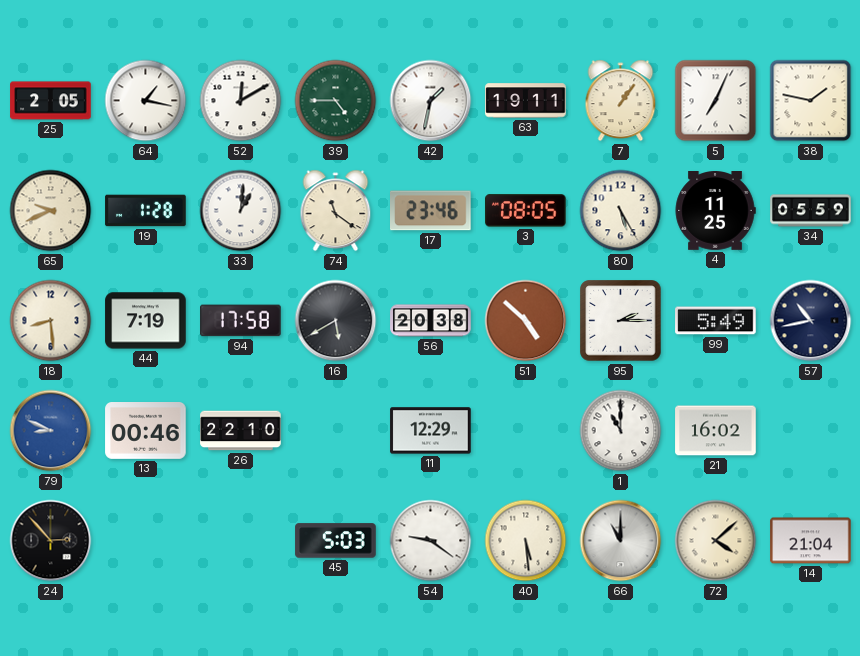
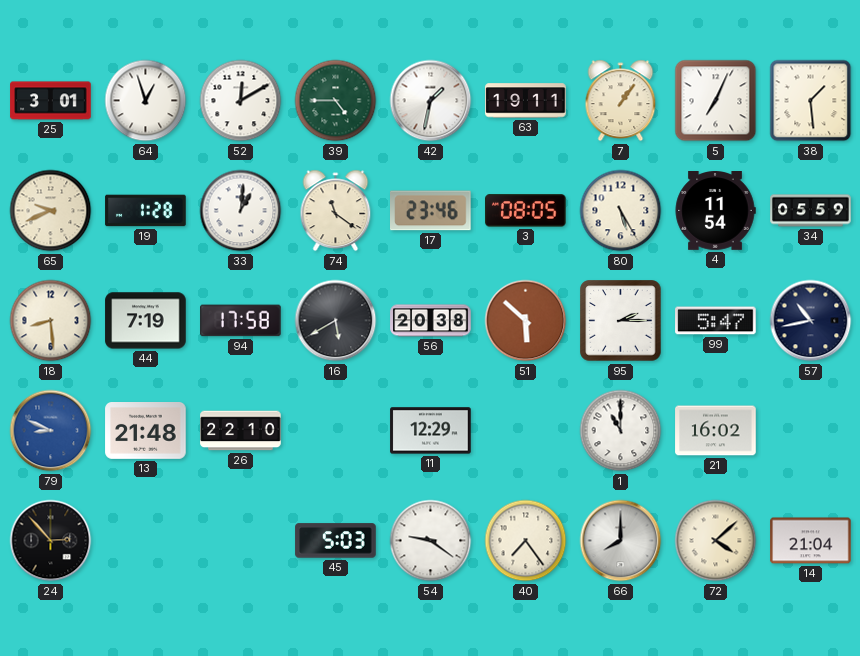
25: 2:05 -> 3:01 (51, 101)
64: 1:17 -> 12:57 (146, 101)
38: 1:47 -> 1:29 (811, 101)
4: 11:25 -> 11:54 (715, 211)
51: 4:52 -> 5:52 (526, 321)
99: 5:49 -> 5:47 (716, 321)
13: 00:46 -> 21:48 (146, 431)
40: 5:29 -> 7:24 (526, 541)
66: 11:00 -> 8:00 (621, 541)
